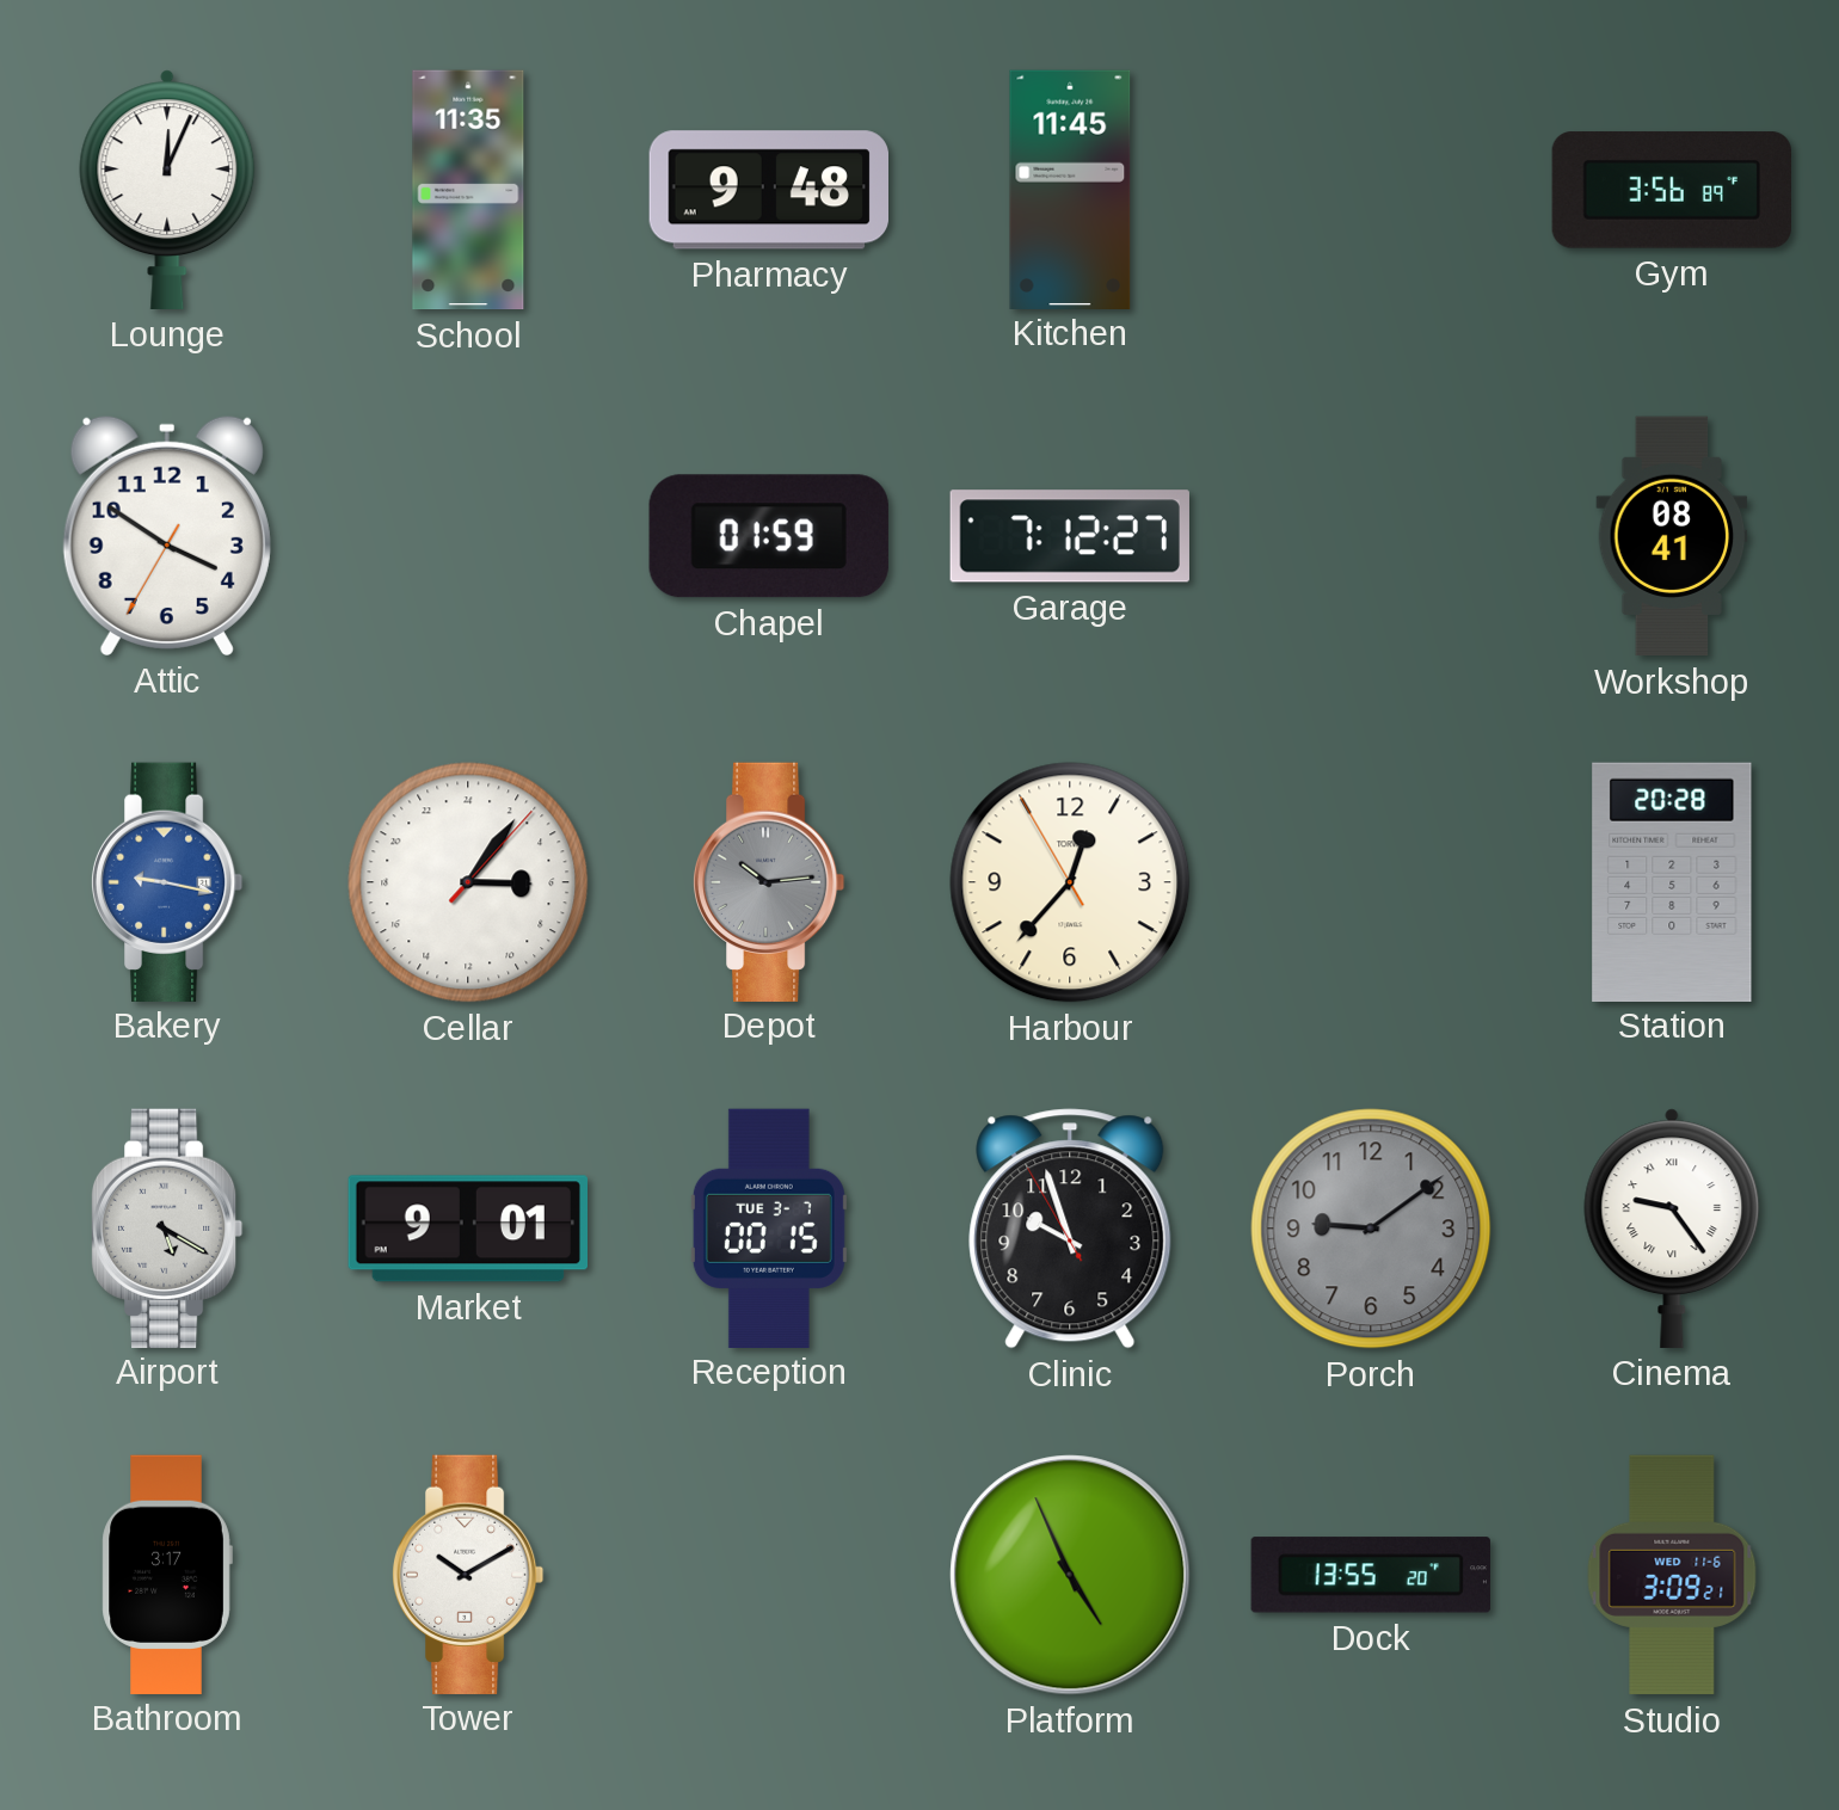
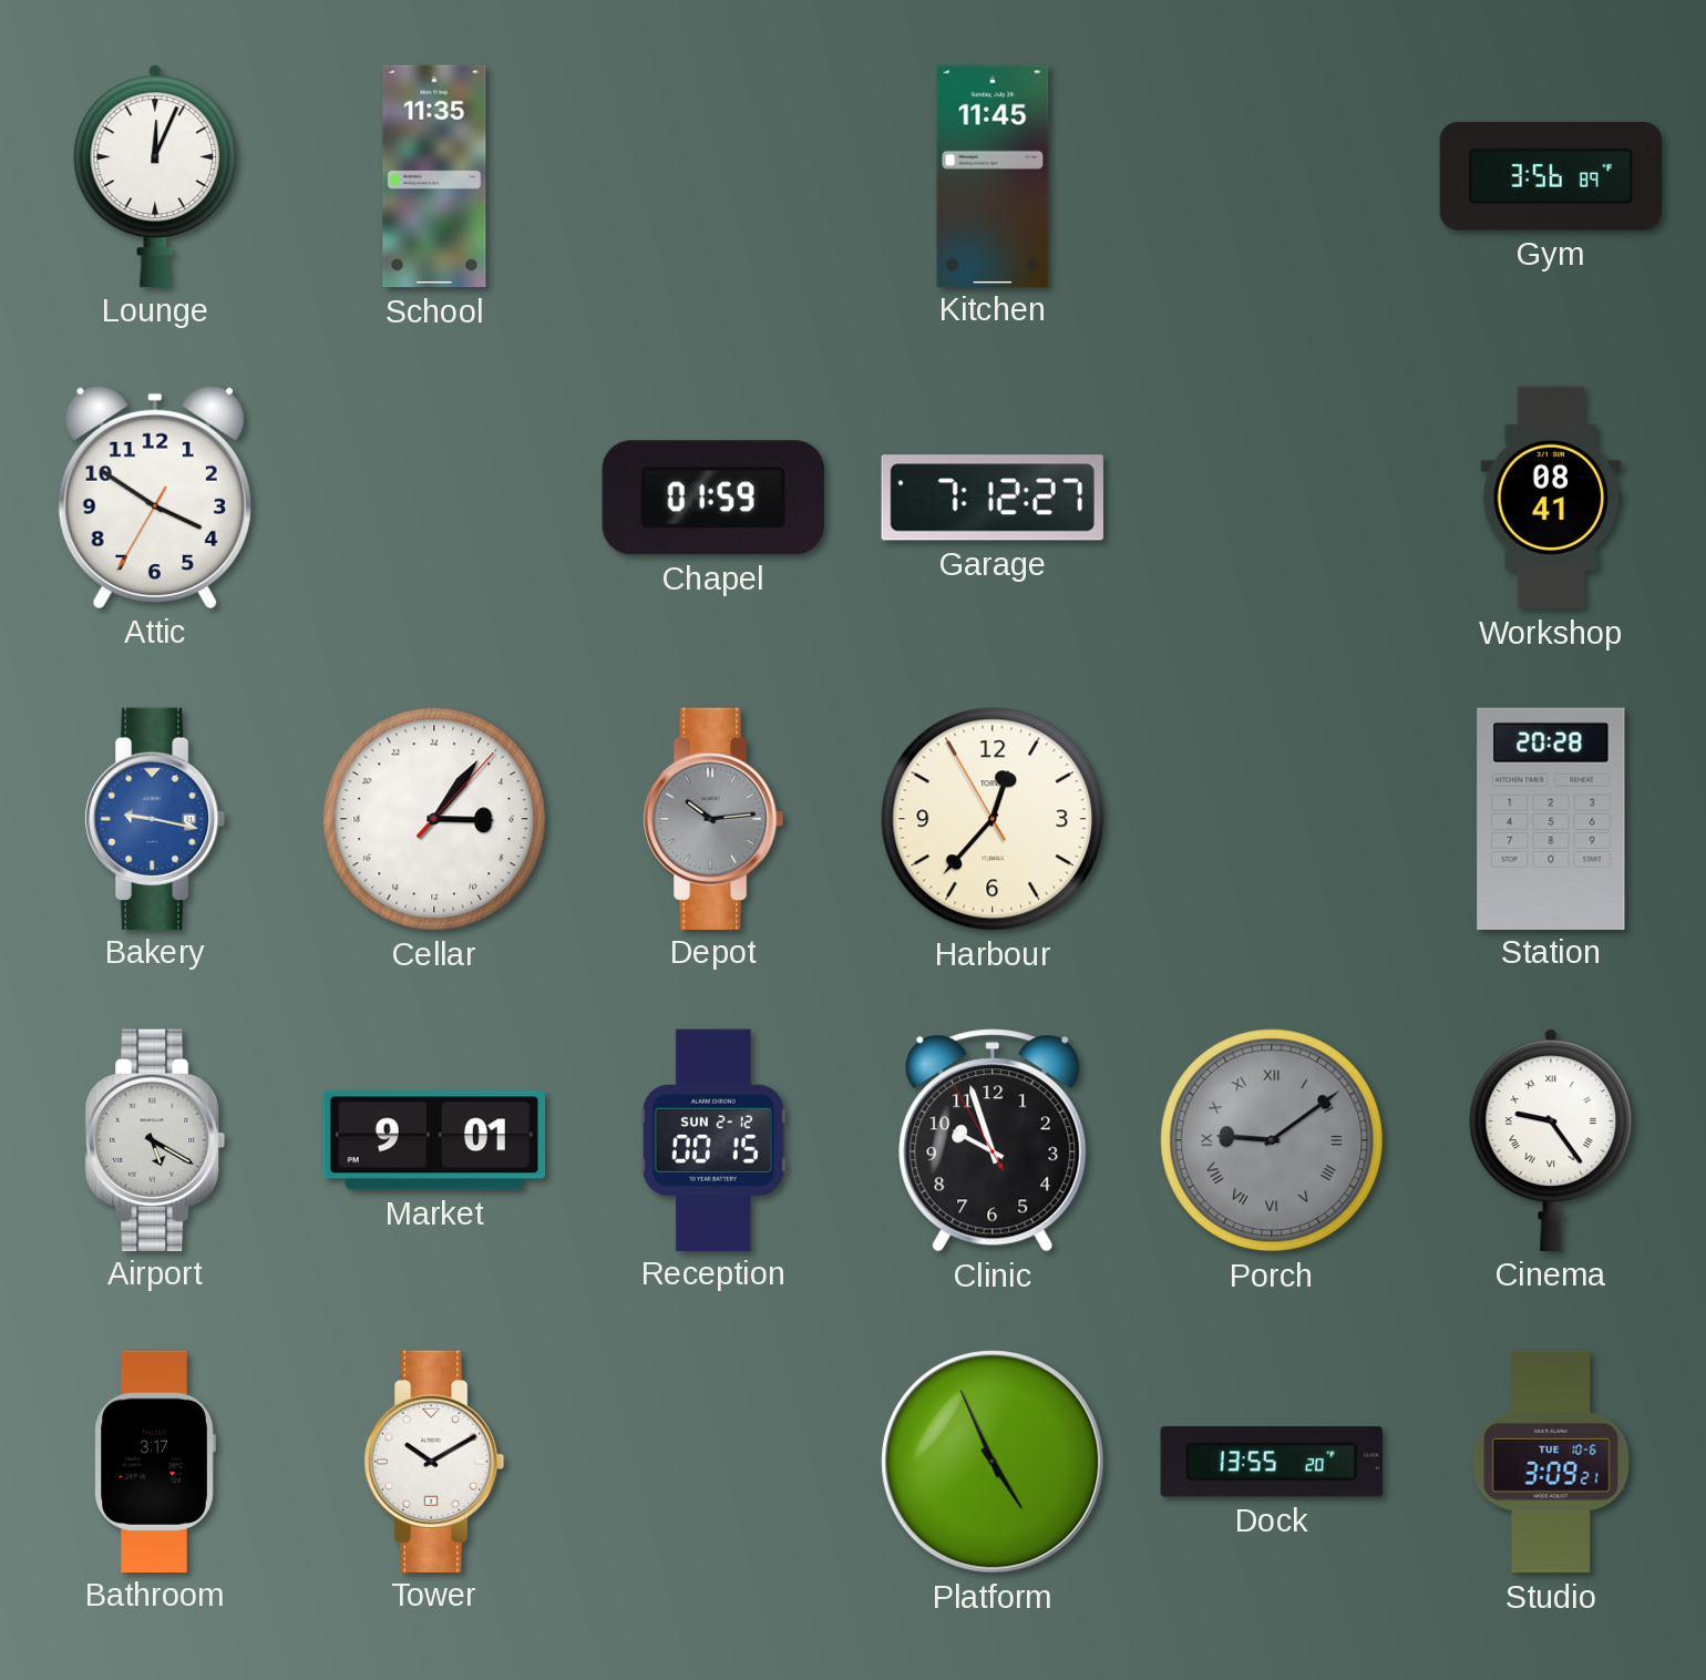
Pharmacy: 9:48 -> none (768, 190)
Reception date: TUE 3-7 -> SUN 2-12 (713, 1139)
Porch numerals: Arabic -> Roman (1272, 1140)
Studio date: WED 11-6 -> TUE 10-6 (1551, 1462)
